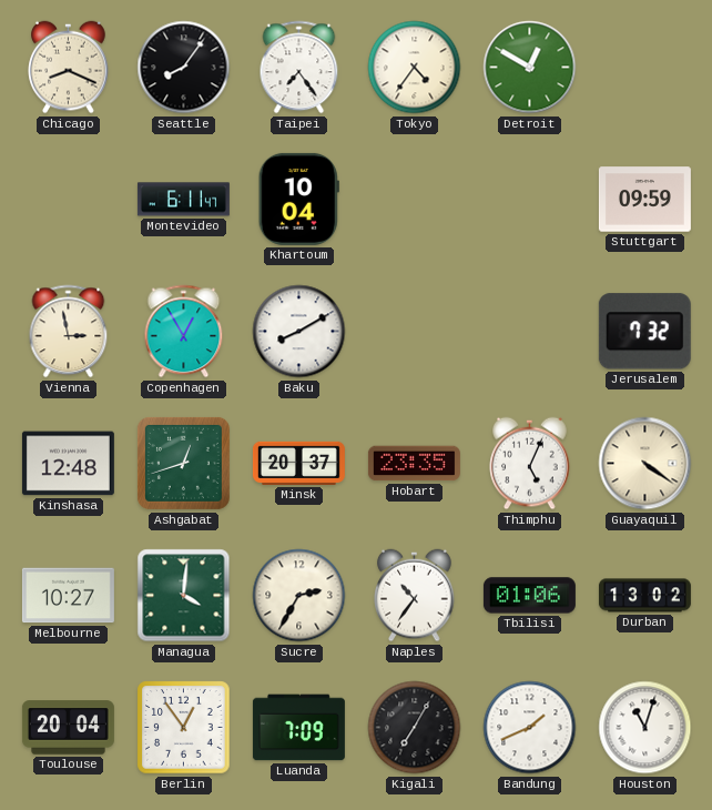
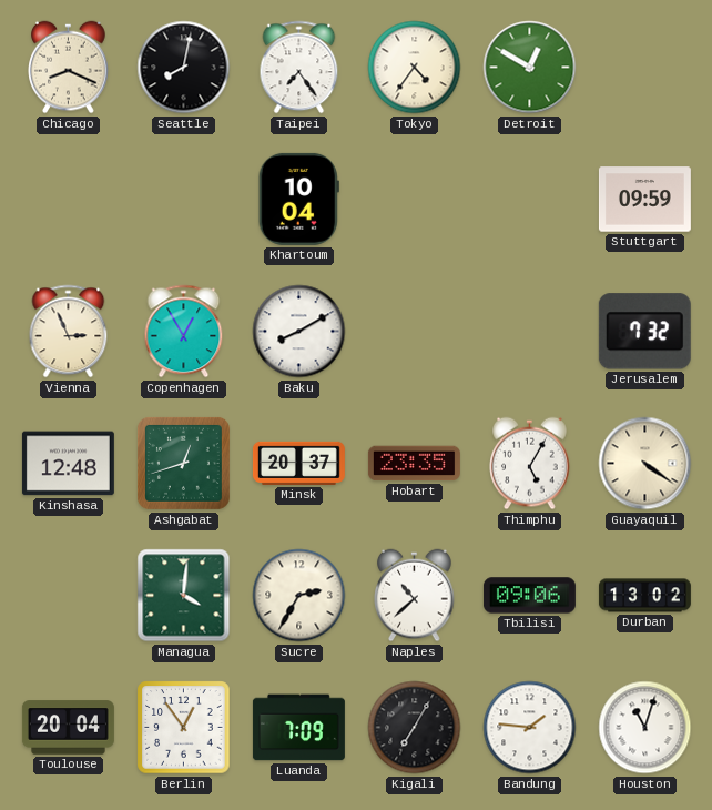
Seattle: 8:06 -> 8:02 (184, 68)
Montevideo: 6:11 -> none (183, 200)
Vienna: 2:58 -> 2:56 (69, 332)
Thimphu: 5:04 -> 5:05 (530, 464)
Melbourne: 10:27 -> none (68, 596)
Naples: 10:36 -> 10:38 (415, 596)
Tbilisi: 01:06 -> 09:06 (529, 596)
Bandung: 1:41 -> 1:46 (530, 728)
